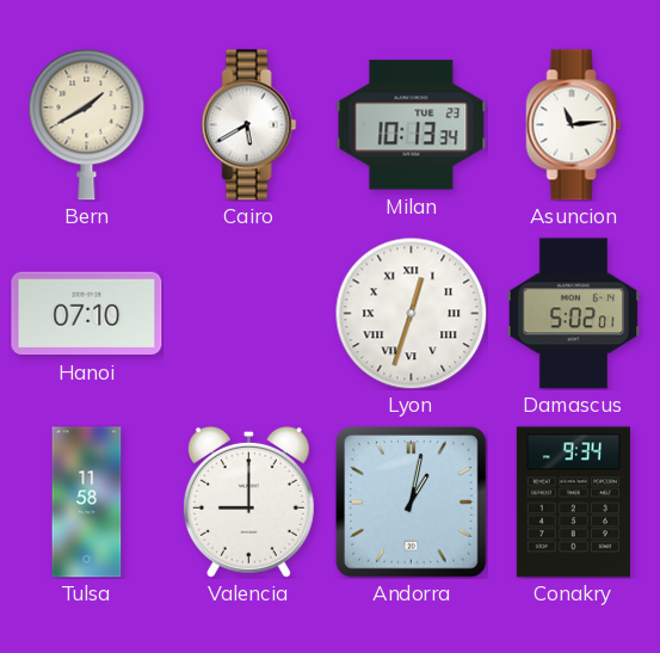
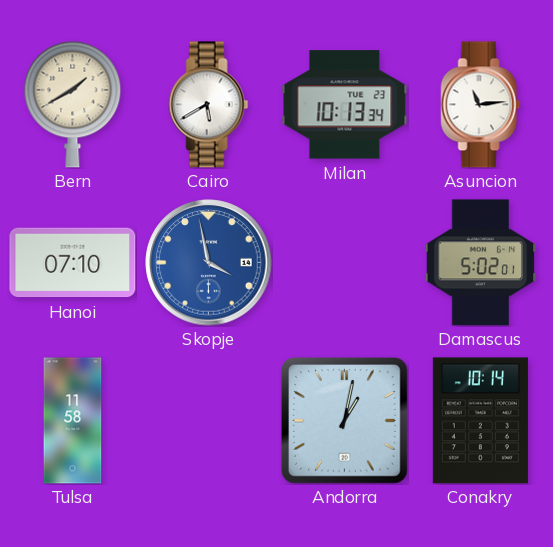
Skopje: none -> 3:58 (209, 263)
Lyon: 12:33 -> none (411, 313)
Valencia: 9:00 -> none (248, 501)
Conakry: 9:34 -> 10:14 (480, 421)
